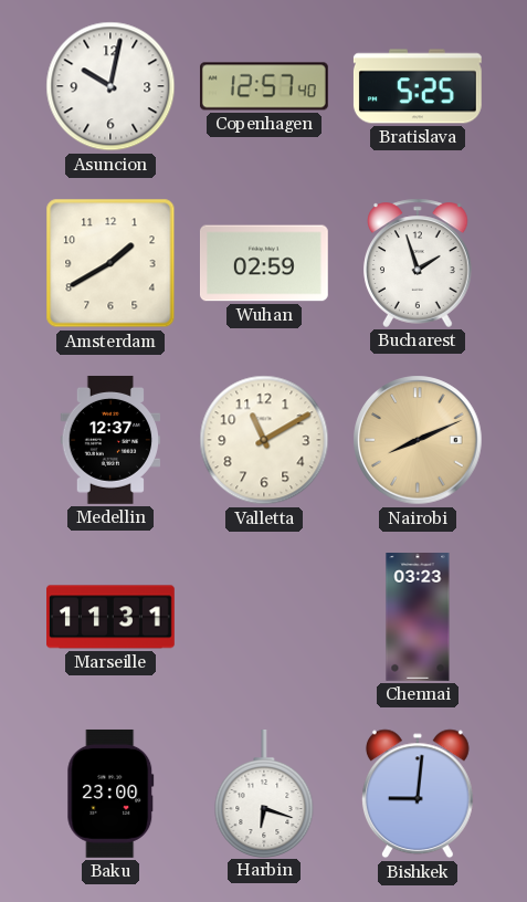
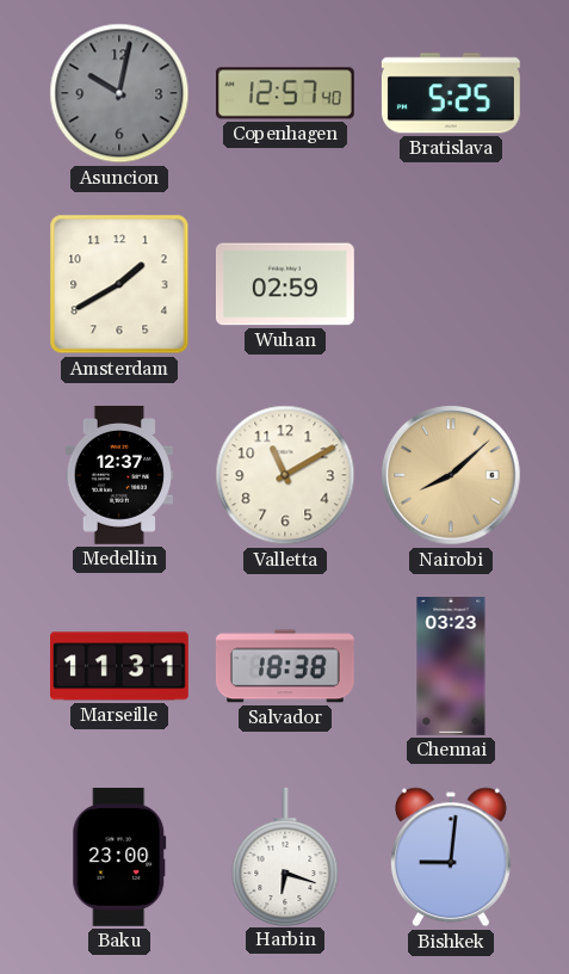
Asuncion dial: white -> grey (119, 93)
Bucharest: 1:57 -> none (418, 263)
Nairobi: 8:11 -> 8:08 (451, 475)
Salvador: none -> 18:38 (285, 666)
